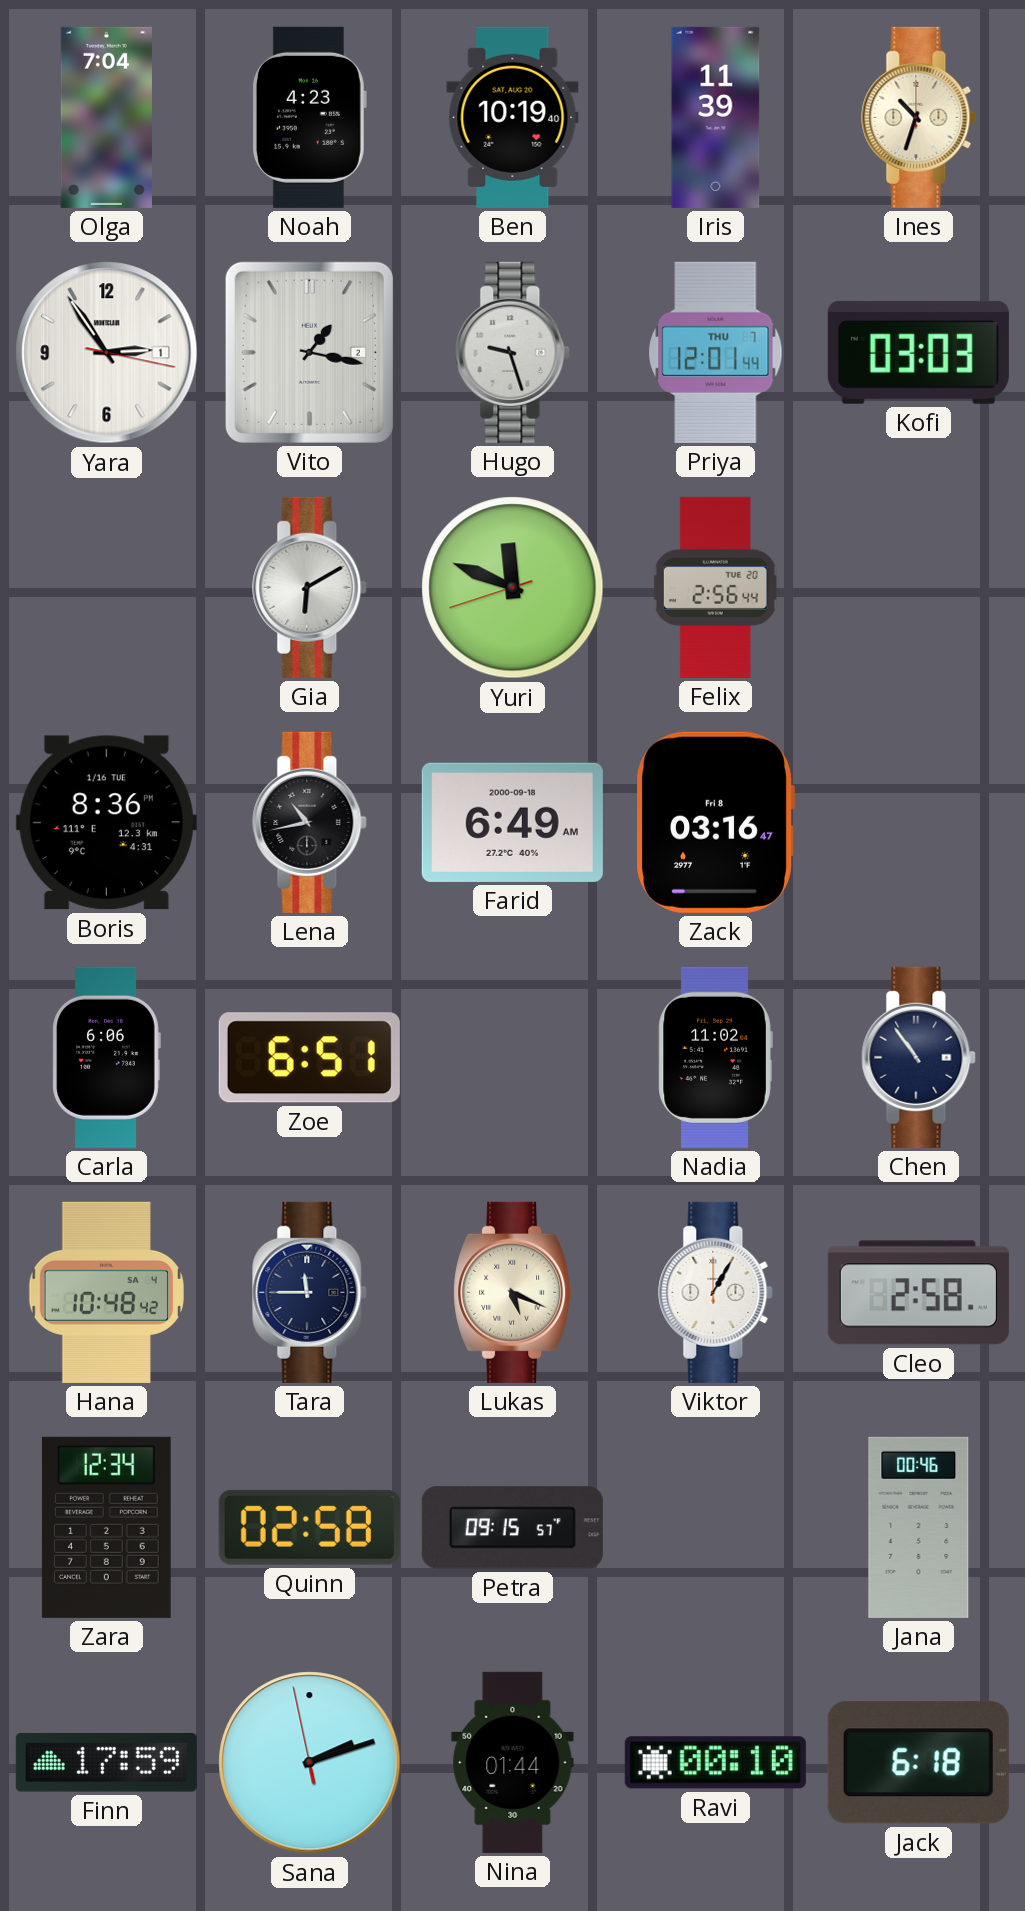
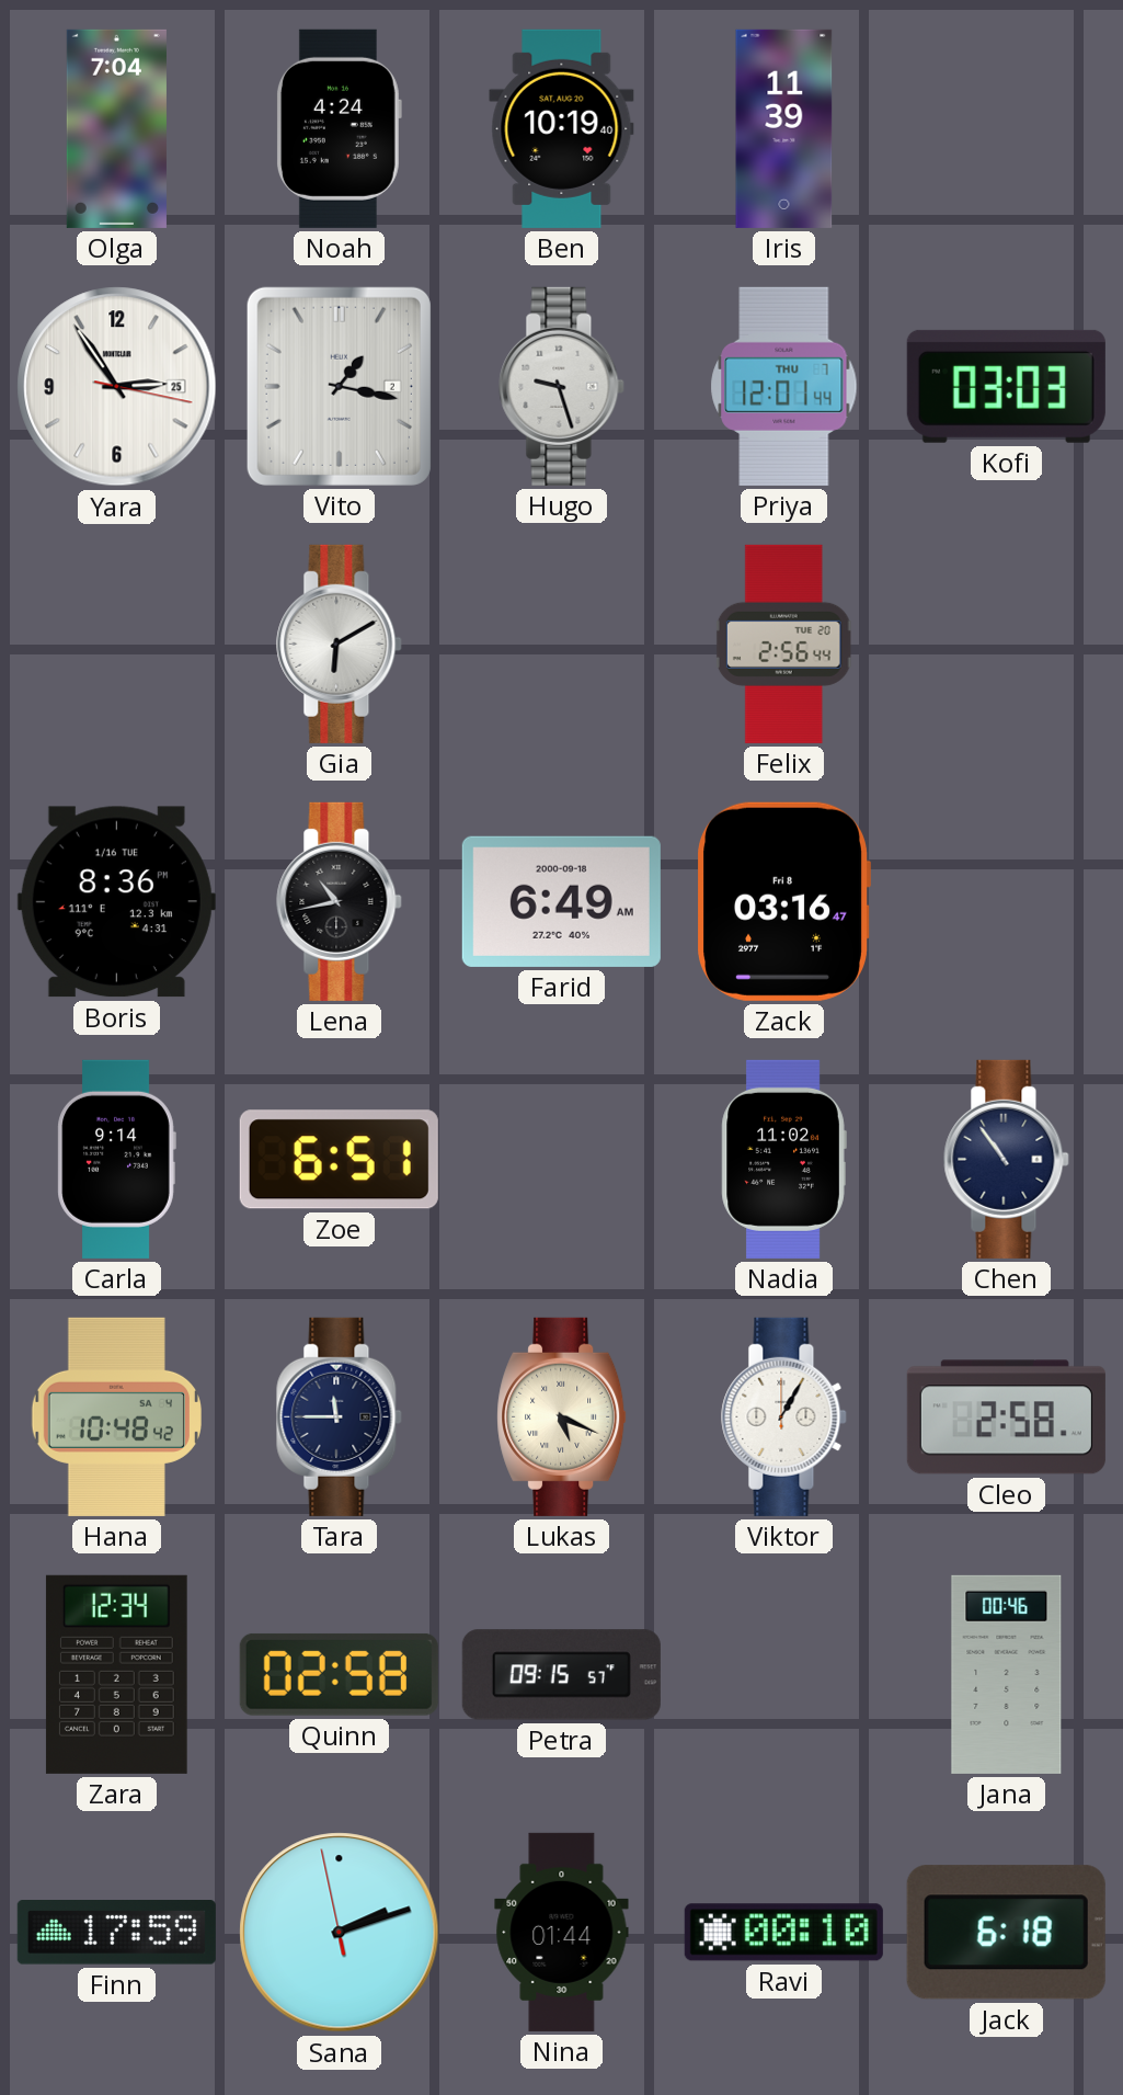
Noah: 4:23 -> 4:24 (339, 128)
Ines: 10:33 -> none (919, 117)
Yara date: 1 -> 25 (117, 387)
Yuri: 11:48 -> none (513, 588)
Carla: 6:06 -> 9:14 (116, 1159)
